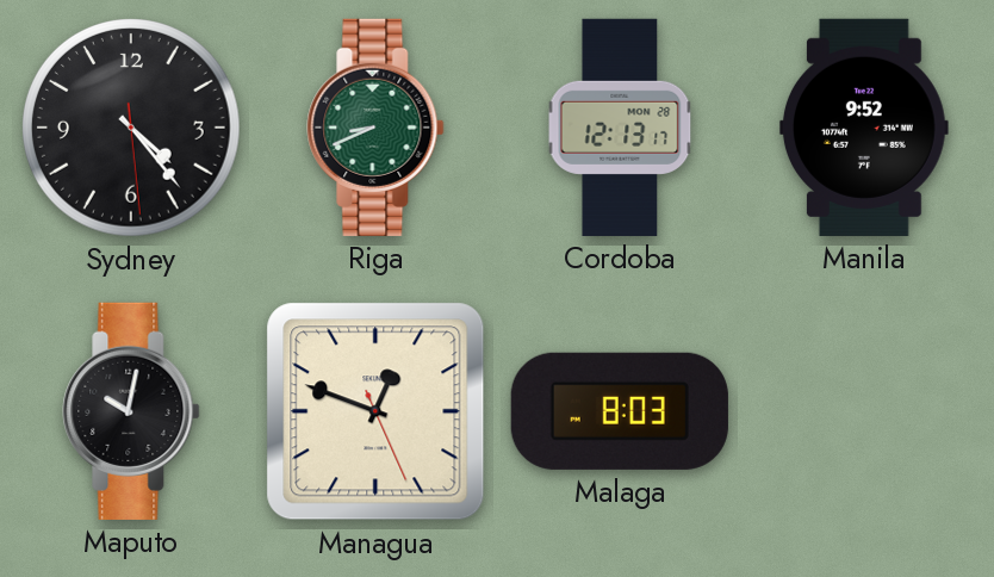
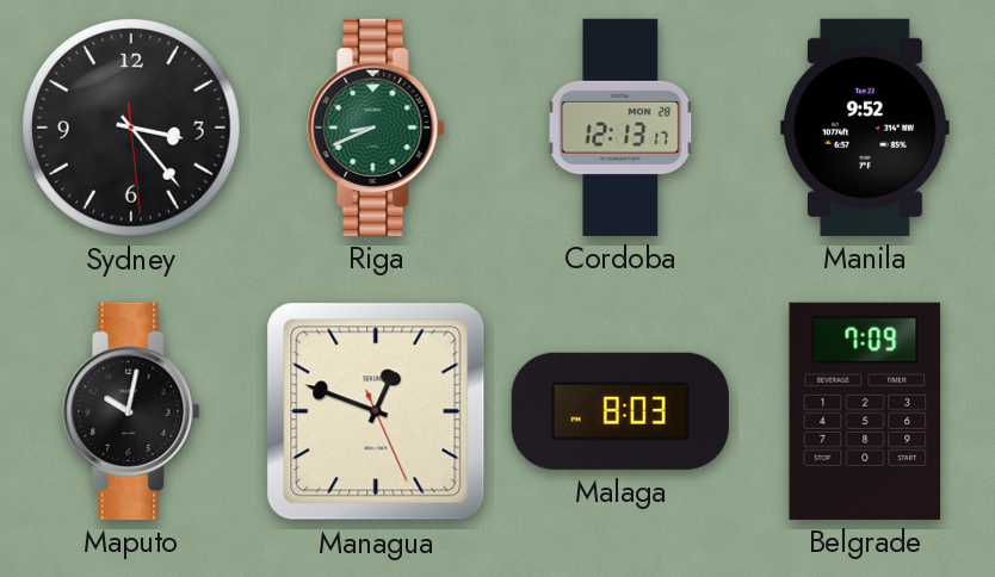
Sydney: 4:23 -> 3:23 (132, 129)
Belgrade: none -> 7:09 (865, 411)
